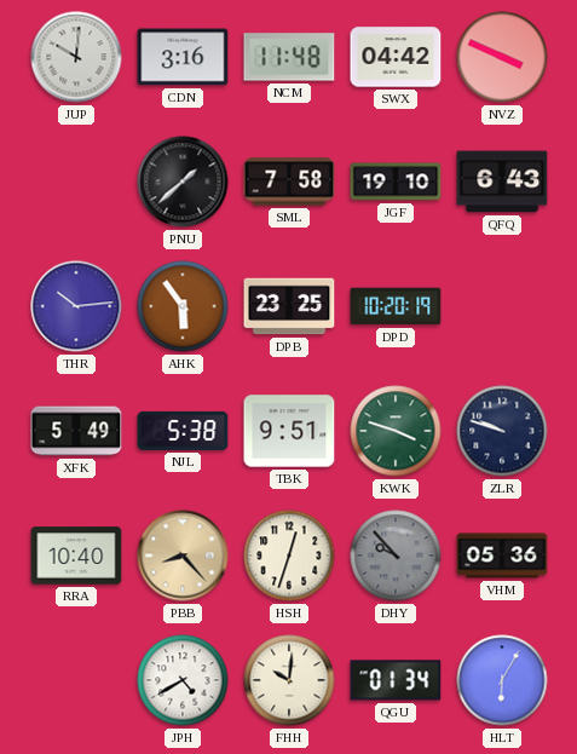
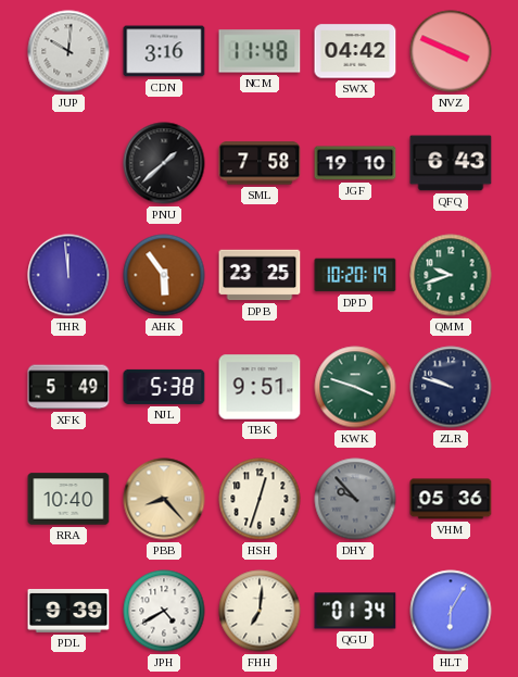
THR: 10:14 -> 11:59 (68, 275)
QMM: none -> 9:42 (451, 275)
PDL: none -> 9:39 (68, 611)
FHH: 10:01 -> 7:01 (260, 611)
